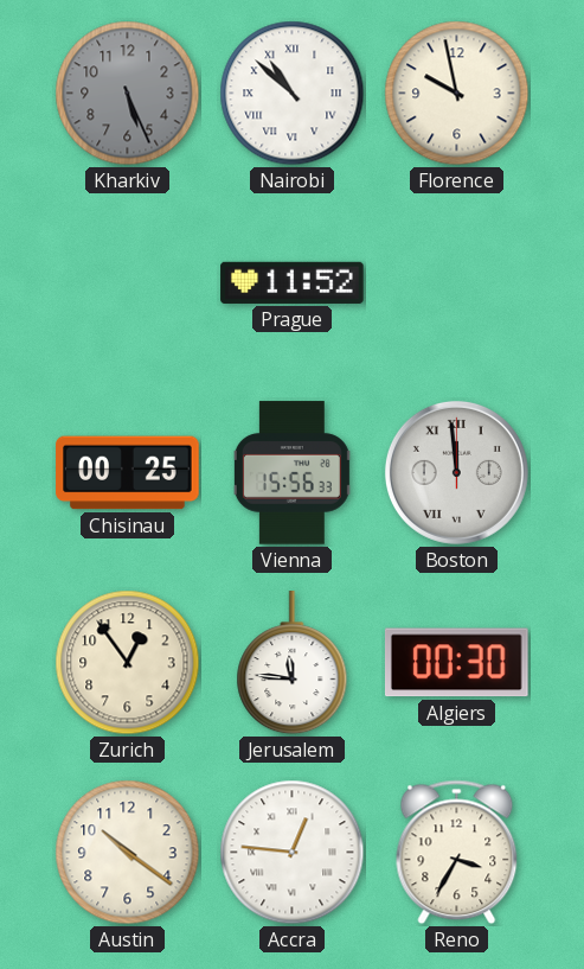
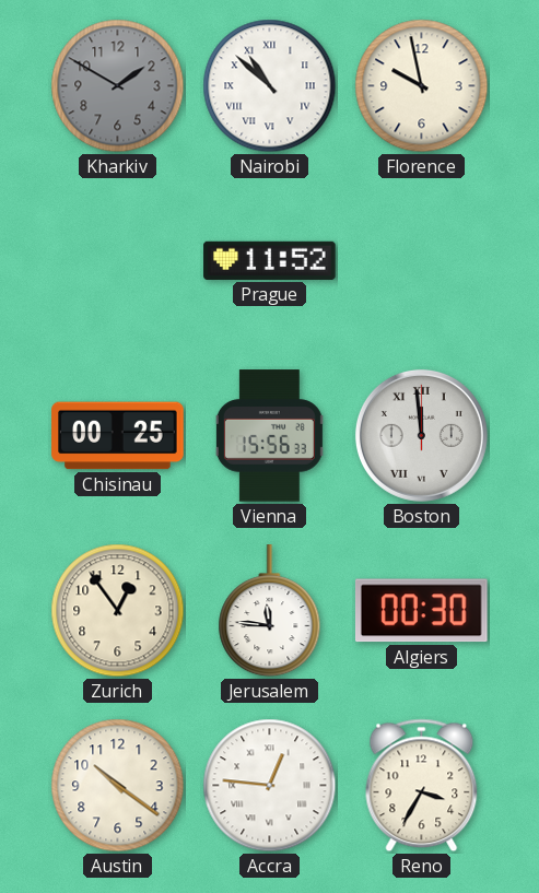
Kharkiv: 5:26 -> 1:50 (118, 86)
